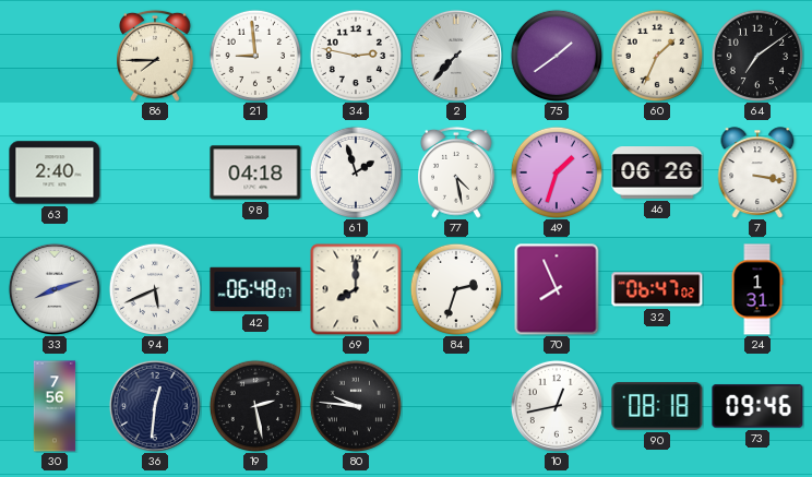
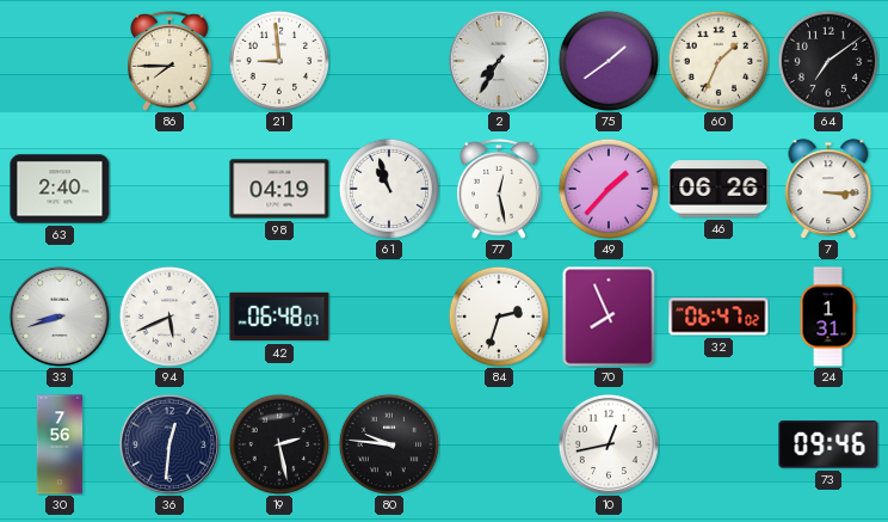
34: 2:47 -> none (355, 55)
2: 7:37 -> 7:35 (499, 61)
98: 04:18 -> 04:19 (279, 189)
61: 1:57 -> 10:57 (388, 188)
77: 4:28 -> 12:28 (500, 189)
49: 1:33 -> 1:37 (608, 188)
7: 3:17 -> 3:15 (828, 189)
33: 8:12 -> 8:42 (60, 317)
69: 8:00 -> none (356, 289)
90: 08:18 -> none (657, 406)
